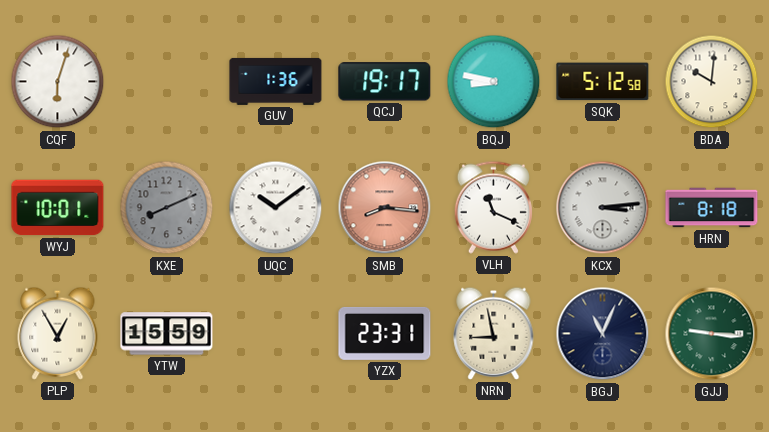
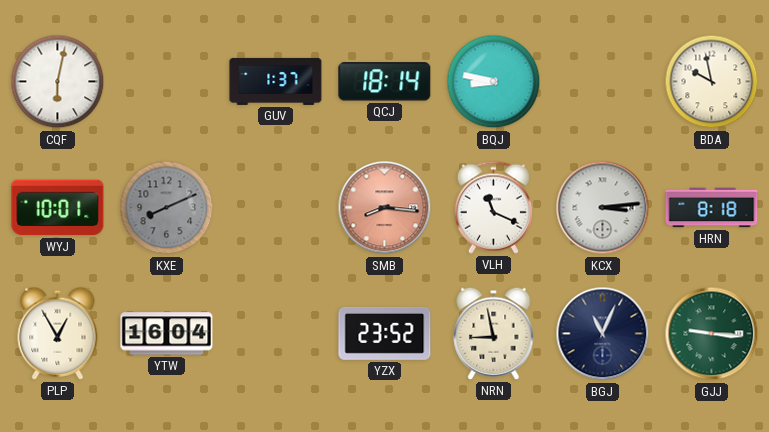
CQF: 6:03 -> 6:02 (58, 82)
GUV: 1:36 -> 1:37 (276, 81)
QCJ: 19:17 -> 18:14 (385, 82)
SQK: 5:12 -> none (603, 82)
BDA: 10:01 -> 9:58 (712, 82)
UQC: 10:09 -> none (276, 208)
YTW: 15:59 -> 16:04 (167, 334)
YZX: 23:31 -> 23:52 (385, 333)
